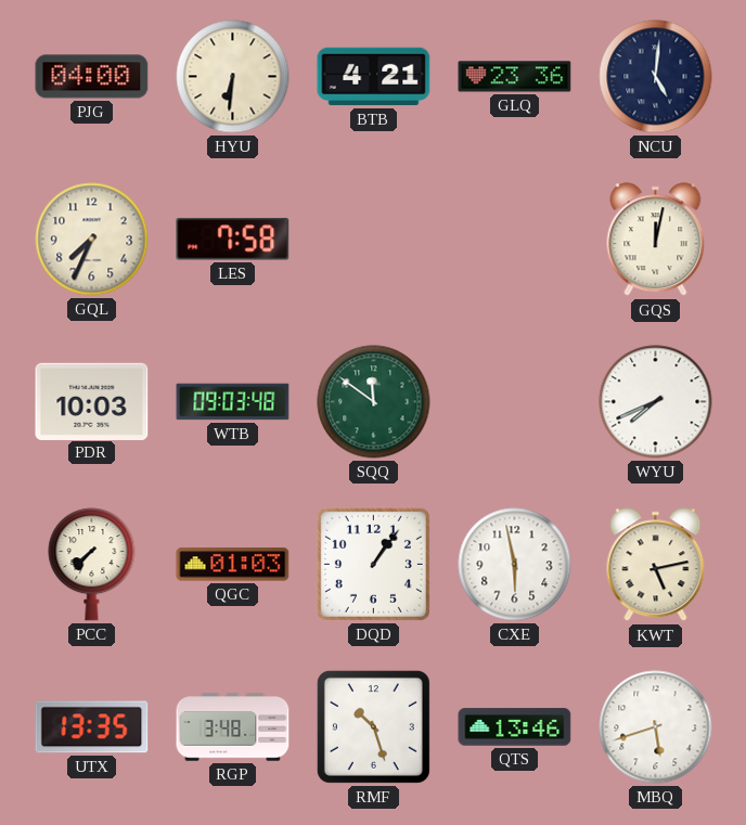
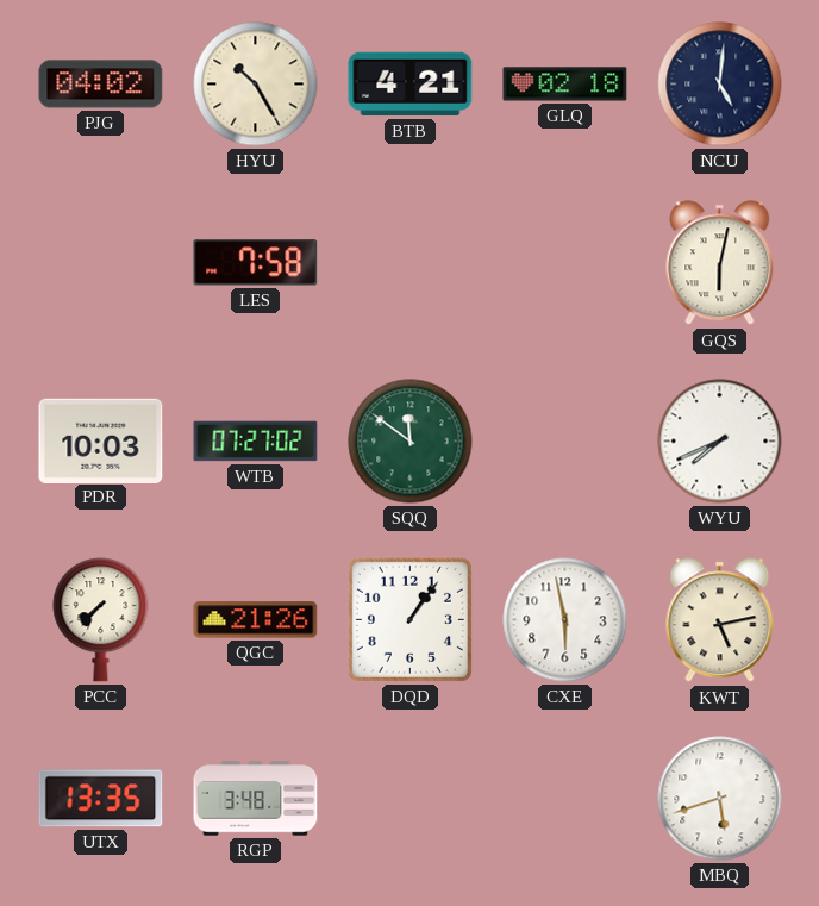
PJG: 04:00 -> 04:02 (101, 85)
HYU: 6:31 -> 10:25 (256, 85)
GLQ: 23:36 -> 02:18 (565, 85)
GQL: 7:34 -> none (92, 240)
GQS: 12:02 -> 6:02 (720, 263)
WTB: 09:03 -> 07:27 (256, 442)
QGC: 01:03 -> 21:26 (256, 620)
RMF: 10:27 -> none (373, 726)
QTS: 13:46 -> none (515, 727)
